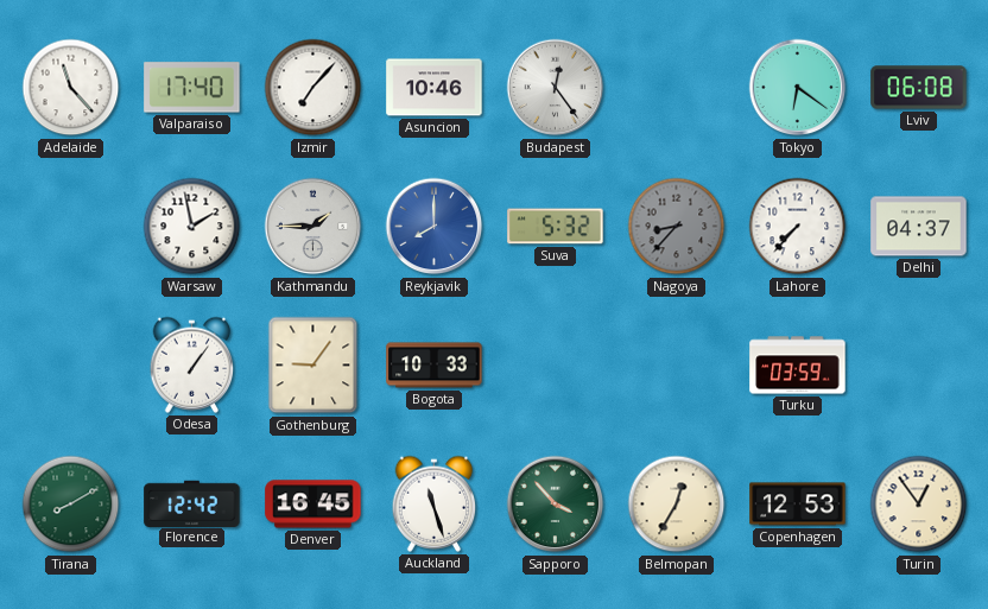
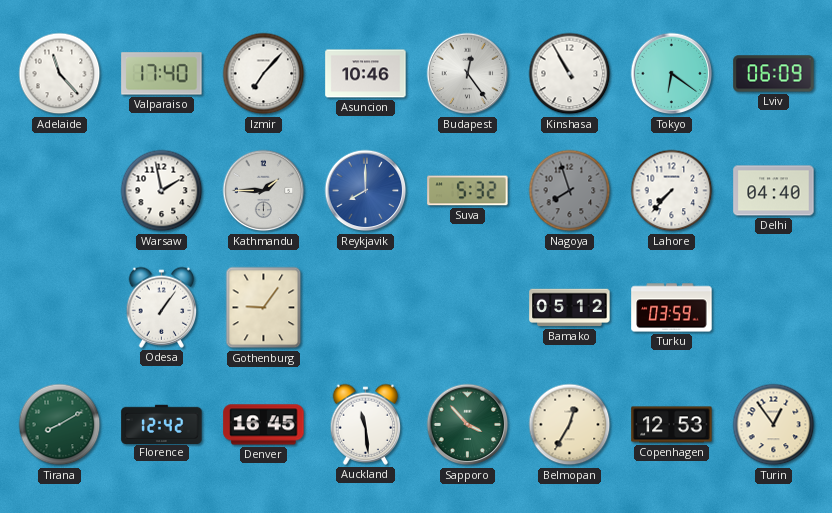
Kinshasa: none -> 10:55 (570, 74)
Lviv: 06:08 -> 06:09 (774, 74)
Nagoya: 8:37 -> 7:57 (570, 191)
Delhi: 04:37 -> 04:40 (774, 191)
Bogota: 10:33 -> none (435, 366)
Bamako: none -> 05:12 (570, 308)
Auckland: 11:27 -> 11:29 (366, 424)
